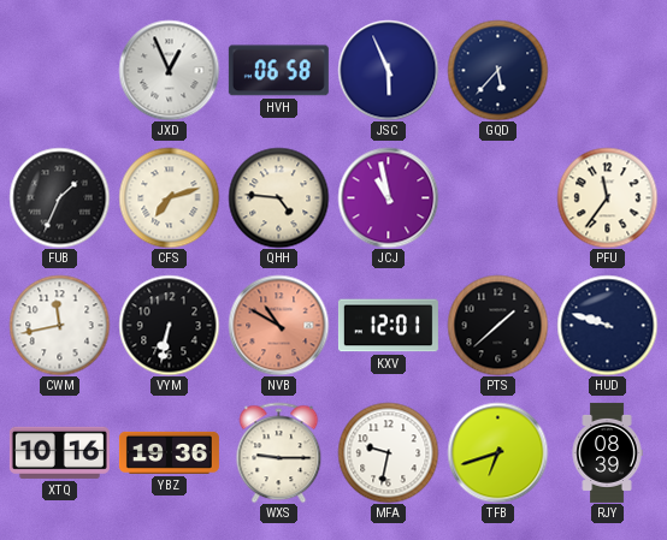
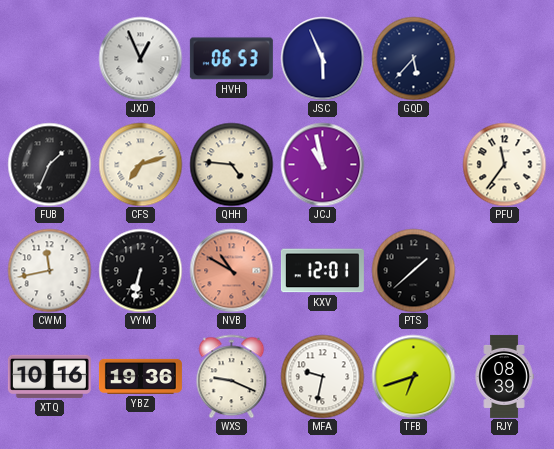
HVH: 06:58 -> 06:53 (231, 59)
HUD: 9:48 -> none (607, 325)
WXS: 9:15 -> 9:19 (232, 376)
